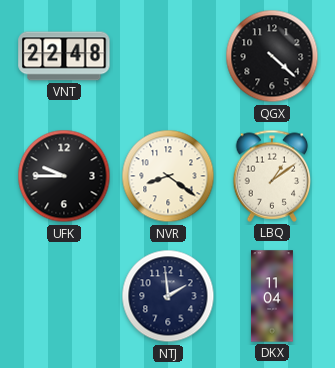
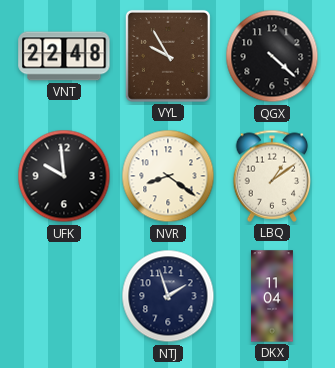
VYL: none -> 9:55 (168, 56)
UFK: 9:45 -> 9:59 (64, 176)
NTJ: 1:59 -> 1:57 (168, 296)
